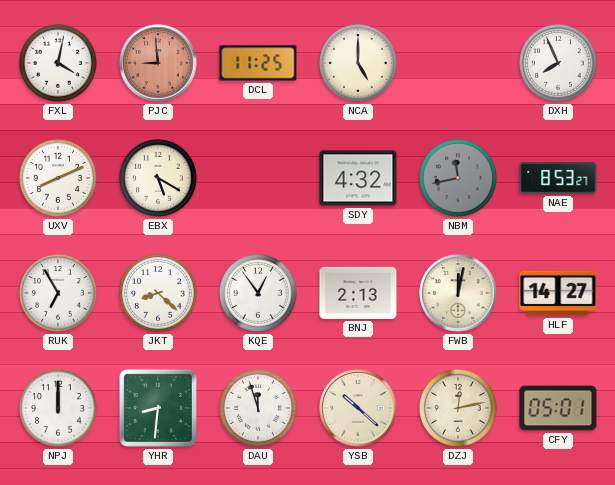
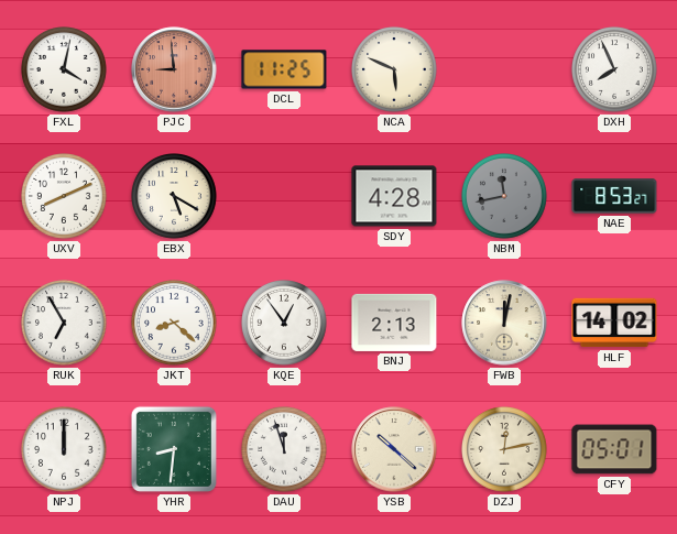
NCA: 5:00 -> 5:49 (395, 70)
SDY: 4:32 -> 4:28 (394, 196)
HLF: 14:27 -> 14:02 (614, 323)
